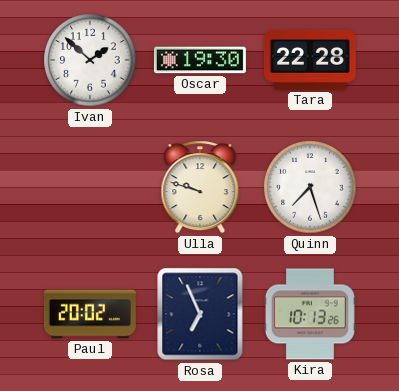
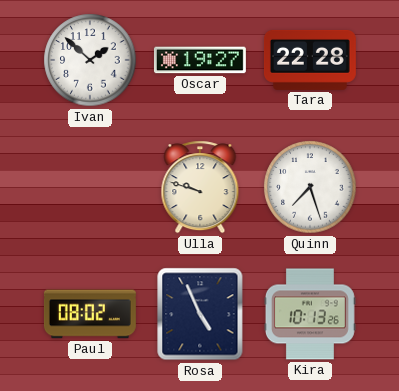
Oscar: 19:30 -> 19:27 (200, 60)
Paul: 20:02 -> 08:02 (90, 314)
Rosa: 6:56 -> 4:56 (200, 314)
